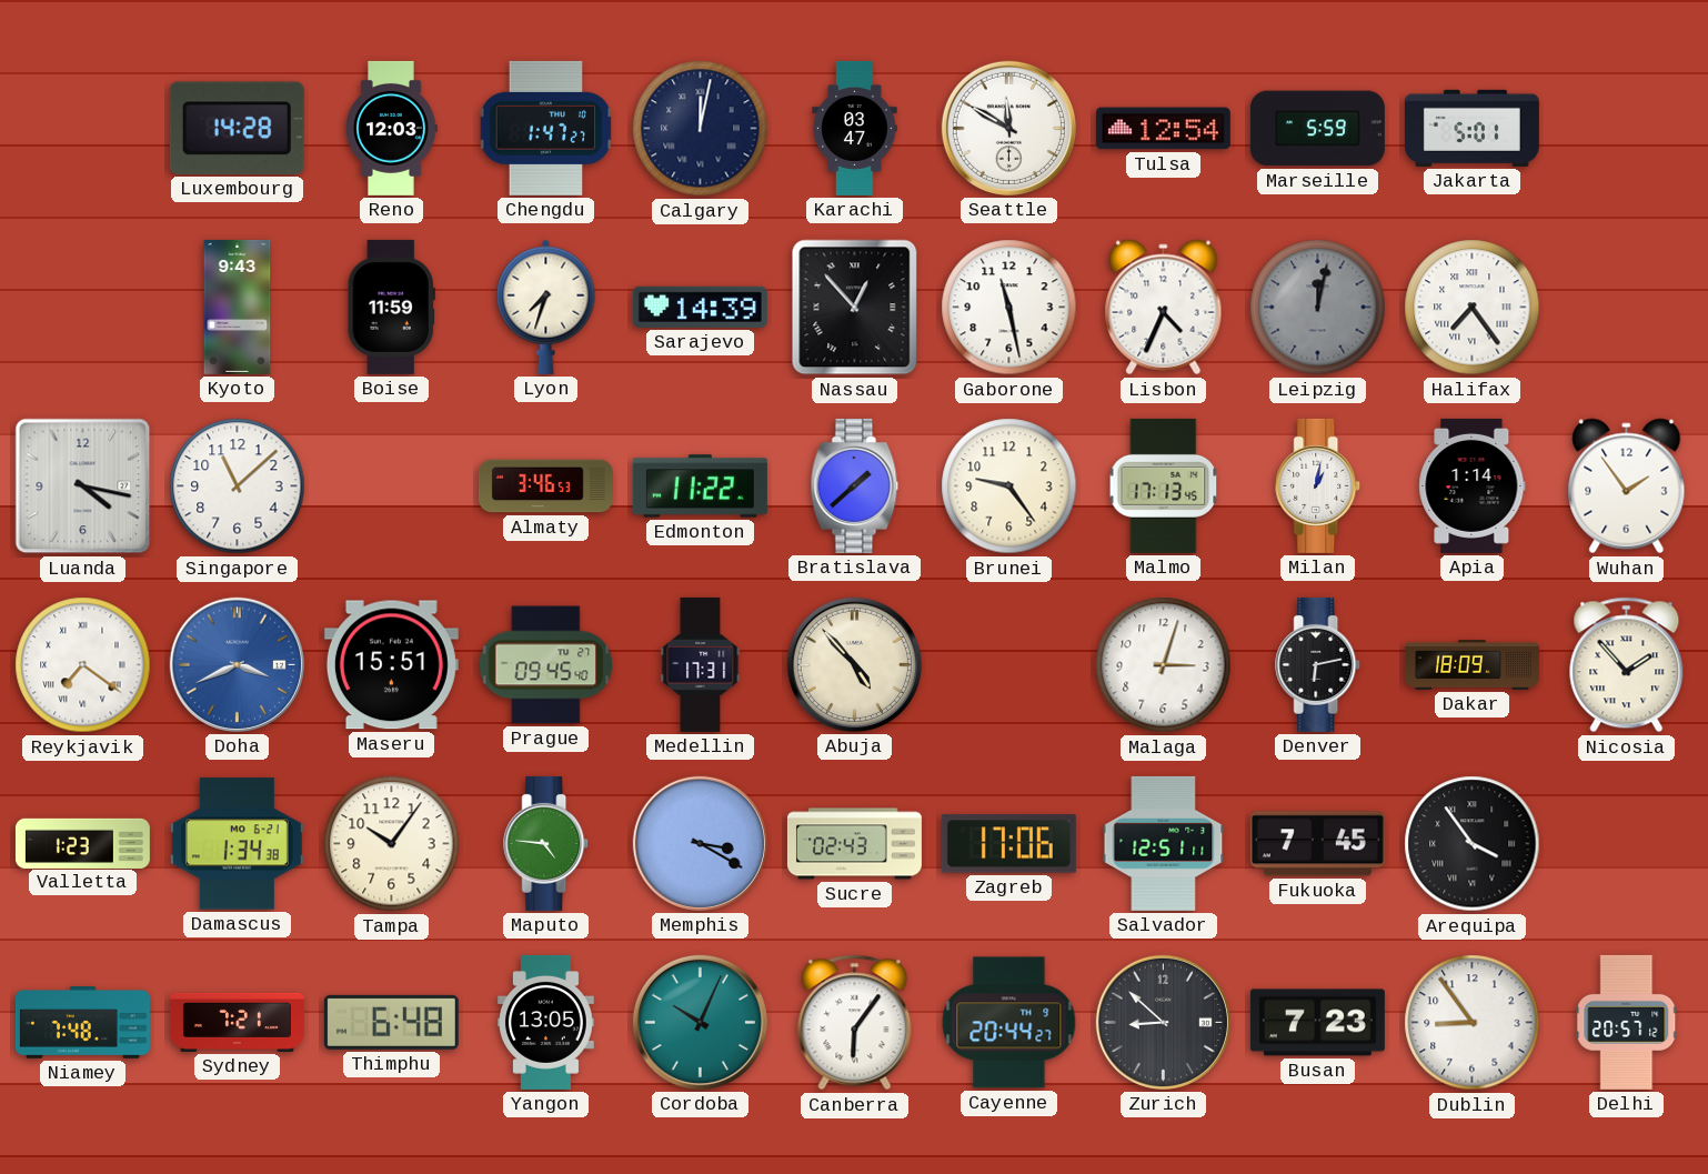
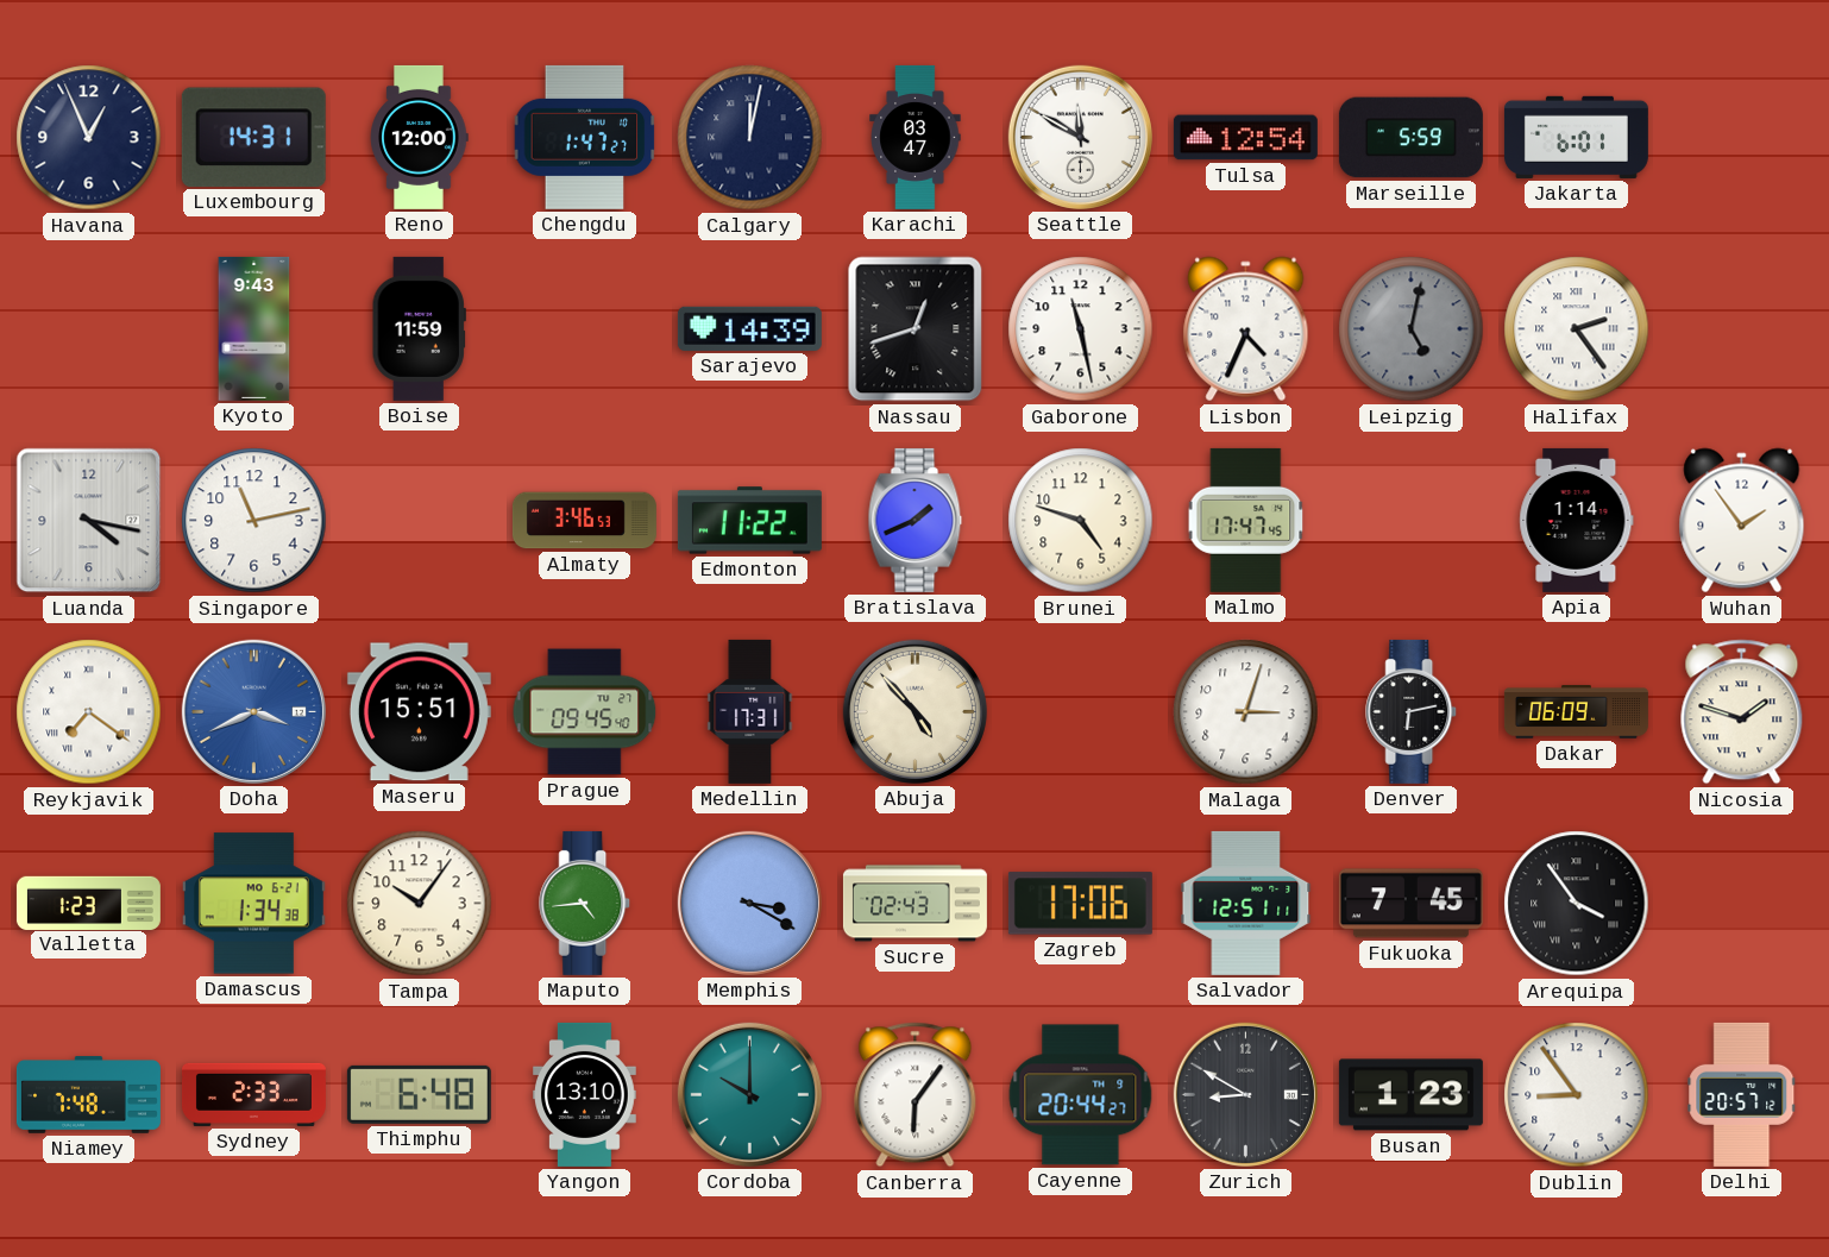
Havana: none -> 12:56 (89, 138)
Luxembourg: 14:28 -> 14:31 (253, 137)
Reno: 12:03 -> 12:00 (420, 137)
Jakarta: 5:01 -> 6:01 (1576, 137)
Lyon: 7:33 -> none (546, 307)
Nassau: 12:53 -> 12:42 (916, 329)
Leipzig: 12:02 -> 5:02 (1412, 329)
Halifax: 7:24 -> 2:24 (1577, 329)
Singapore: 11:08 -> 11:13 (254, 521)
Bratislava: 1:38 -> 1:41 (916, 520)
Brunei: 9:24 -> 4:48 (1081, 521)
Malmo: 17:13 -> 17:47 (1246, 520)
Milan: 1:02 -> none (1318, 485)
Dakar: 18:09 -> 06:09 (1576, 712)
Nicosia: 1:53 -> 1:48 (1742, 712)
Maputo: 4:46 -> 4:44 (585, 903)
Sydney: 7:21 -> 2:33 (253, 1094)
Yangon: 13:05 -> 13:10 (585, 1094)
Cordoba: 10:04 -> 10:00 (749, 1094)
Zurich: 8:52 -> 8:50 (1245, 1094)
Busan: 7:23 -> 1:23 (1410, 1095)
